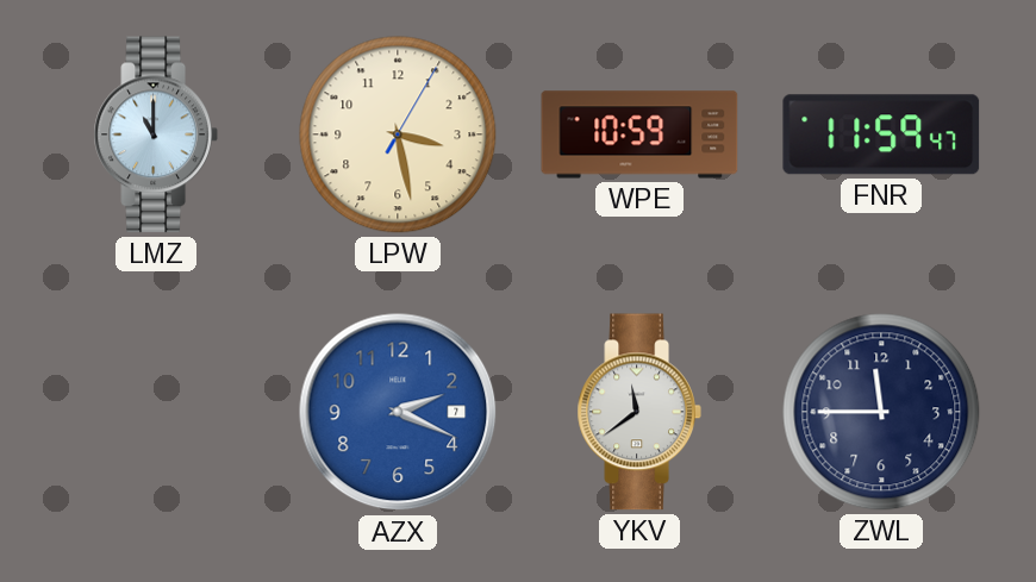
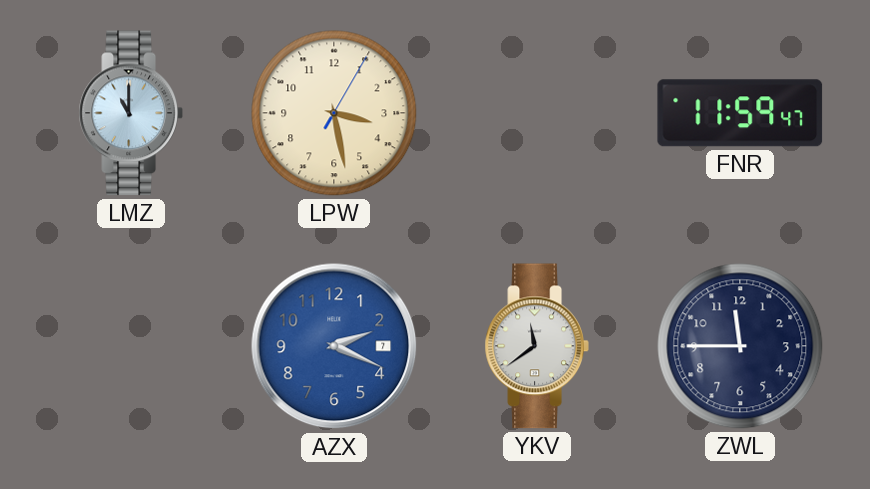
WPE: 10:59 -> none (639, 134)
